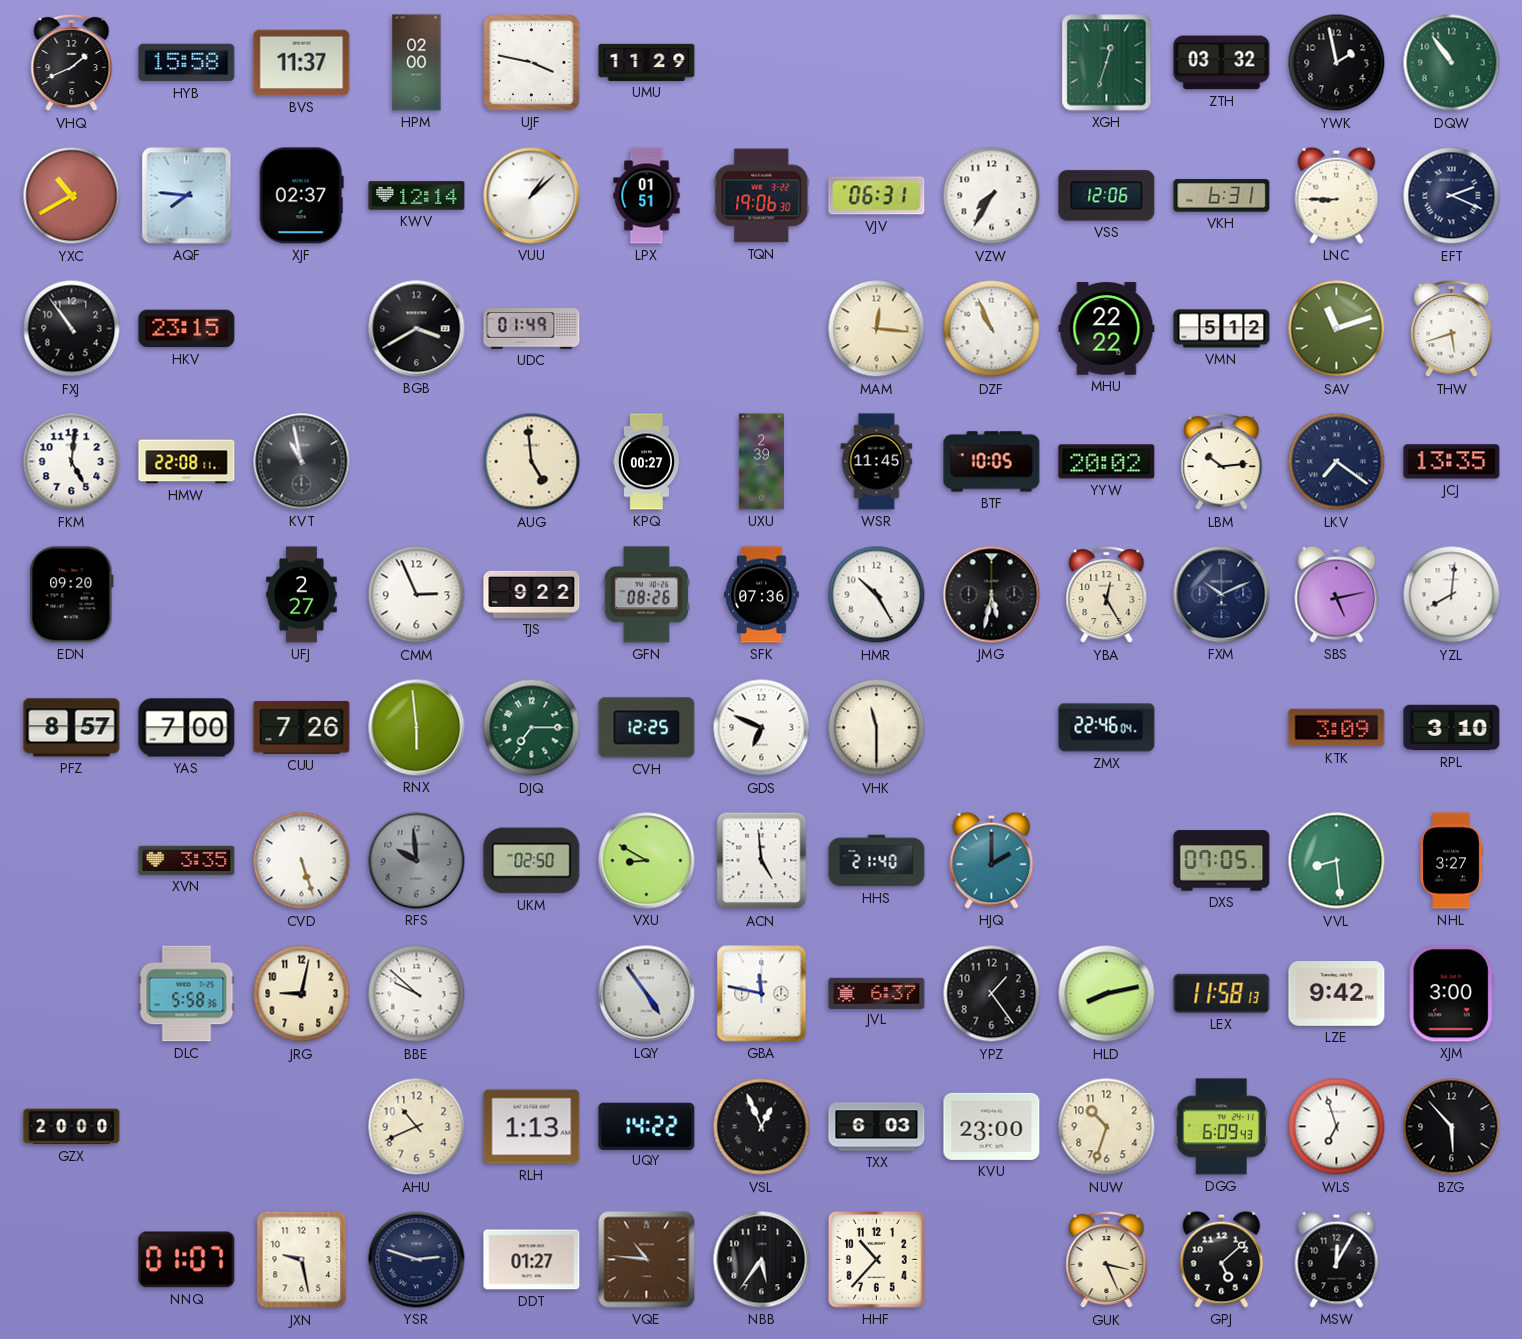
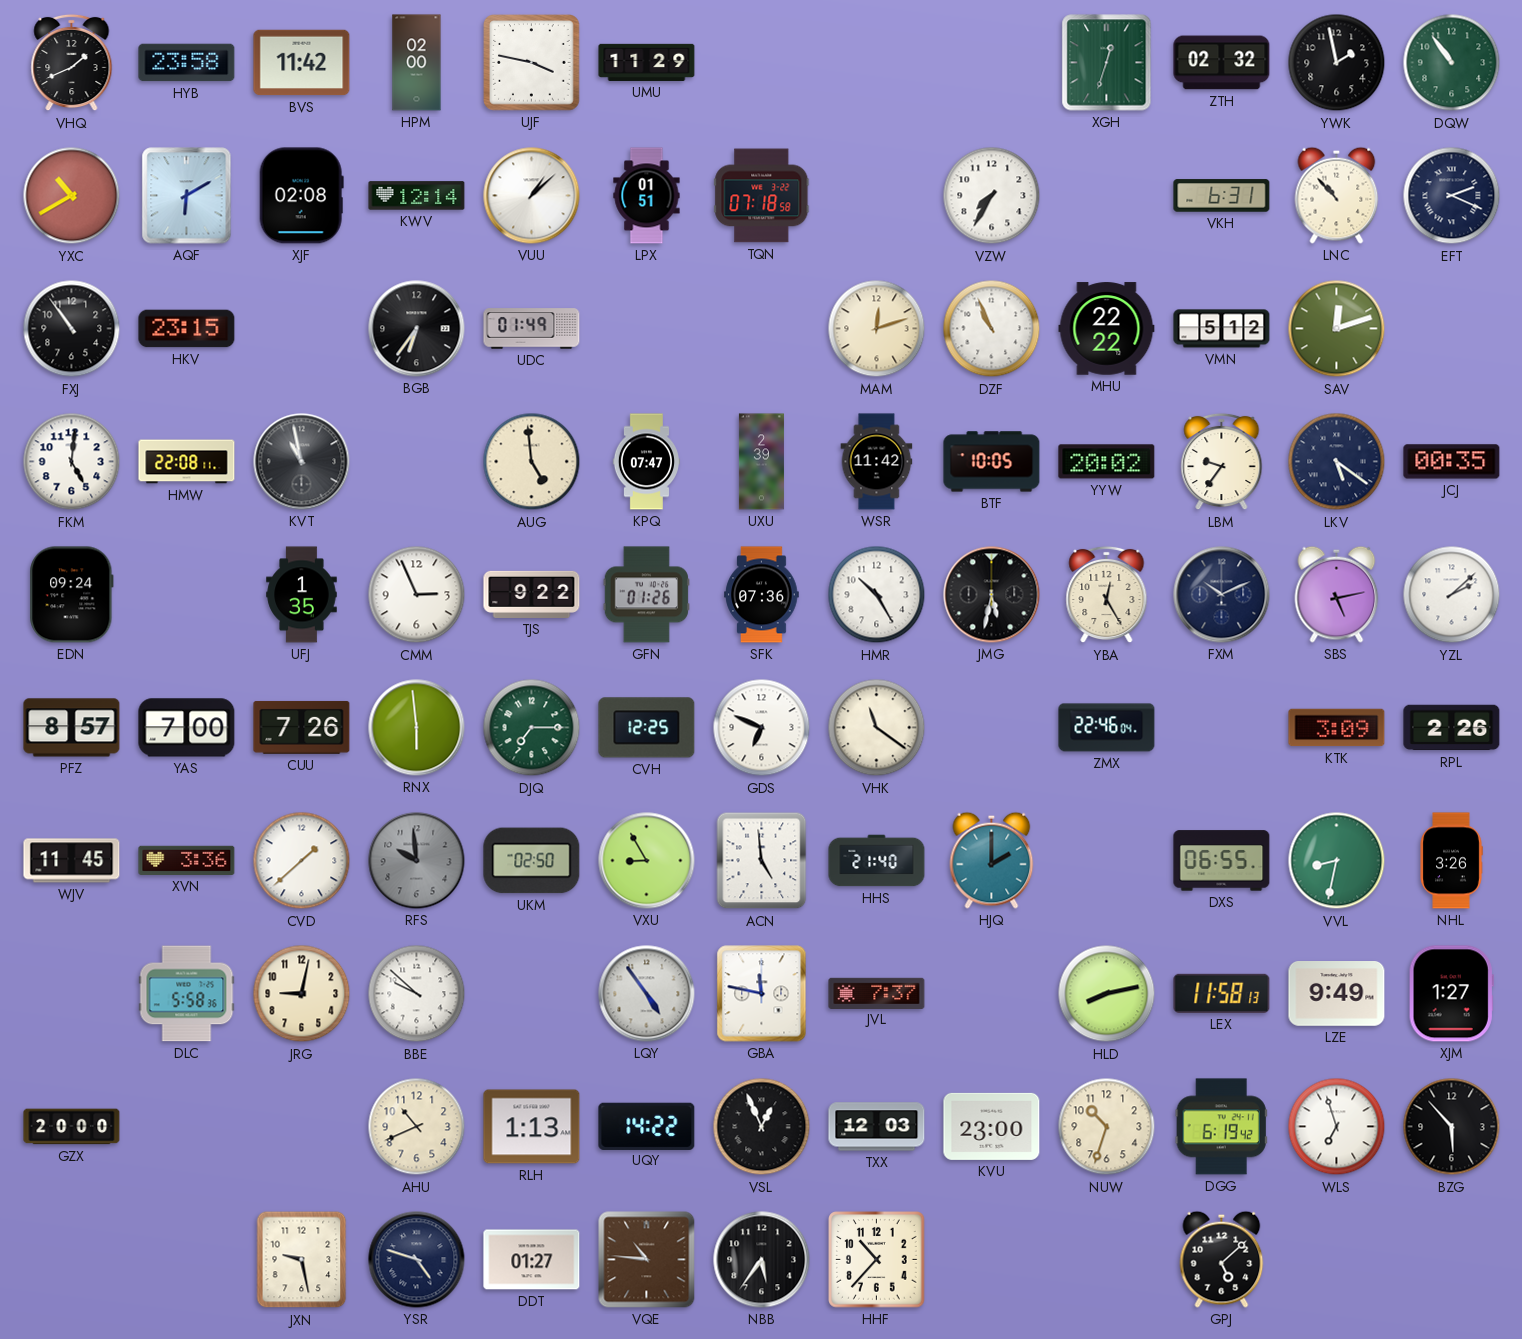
HYB: 15:58 -> 23:58 (187, 63)
BVS: 11:37 -> 11:42 (302, 63)
ZTH: 03:32 -> 02:32 (1222, 63)
AQF: 7:46 -> 6:10 (187, 196)
XJF: 02:37 -> 02:08 (301, 196)
TQN: 19:06 -> 07:18 (762, 196)
VJV: 06:31 -> none (877, 196)
VSS: 12:06 -> none (1107, 196)
LNC: 8:45 -> 10:53 (1337, 195)
BGB: 3:40 -> 6:36 (417, 329)
MAM: 12:16 -> 12:12 (877, 329)
SAV: 11:12 -> 12:12 (1337, 329)
THW: 5:42 -> none (1452, 329)
KPQ: 00:27 -> 07:47 (646, 462)
WSR: 11:45 -> 11:42 (877, 462)
LBM: 10:14 -> 9:36 (1222, 462)
LKV: 7:21 -> 5:21 (1337, 462)
JCJ: 13:35 -> 00:35 (1452, 462)
EDN: 09:20 -> 09:24 (72, 595)
UFJ: 2:27 -> 1:35 (302, 595)
GFN: 08:26 -> 01:26 (646, 595)
YZL: 8:01 -> 2:08 (1452, 595)
VHK: 11:30 -> 11:21 (877, 728)
RPL: 3:10 -> 2:26 (1452, 728)
WJV: none -> 11:45 (72, 861)
XVN: 3:35 -> 3:36 (187, 860)
CVD: 5:27 -> 1:38 (302, 861)
VXU: 8:50 -> 8:55 (647, 861)
DXS: 07:05 -> 06:55 (1222, 861)
VVL: 8:29 -> 8:32 (1337, 861)
NHL: 3:27 -> 3:26 (1451, 861)
JVL: 6:37 -> 7:37 (877, 993)
YPZ: 1:24 -> none (992, 994)
LZE: 9:42 -> 9:49 (1337, 994)
XJM: 3:00 -> 1:27 (1451, 994)
TXX: 6:03 -> 12:03 (877, 1127)
DGG: 6:09 -> 6:19 (1221, 1127)
NNQ: 01:07 -> none (187, 1260)
YSR: 2:48 -> 4:48 (417, 1260)
GUK: 3:26 -> none (1107, 1260)
MSW: 12:05 -> none (1337, 1259)
